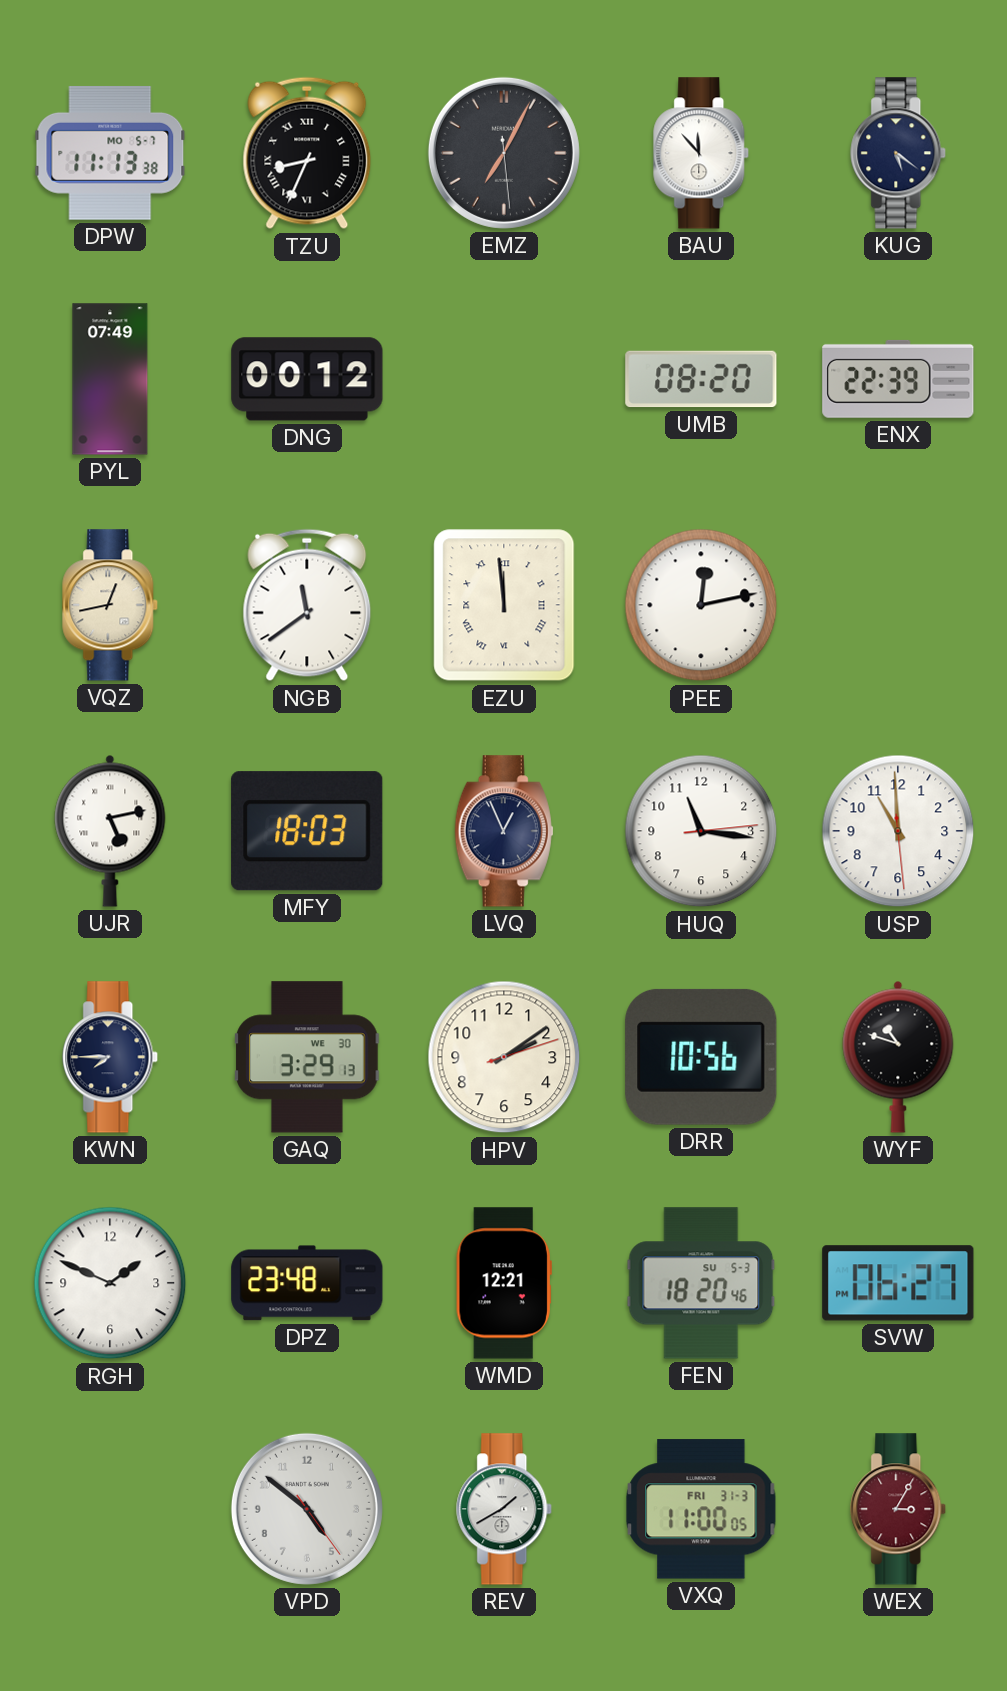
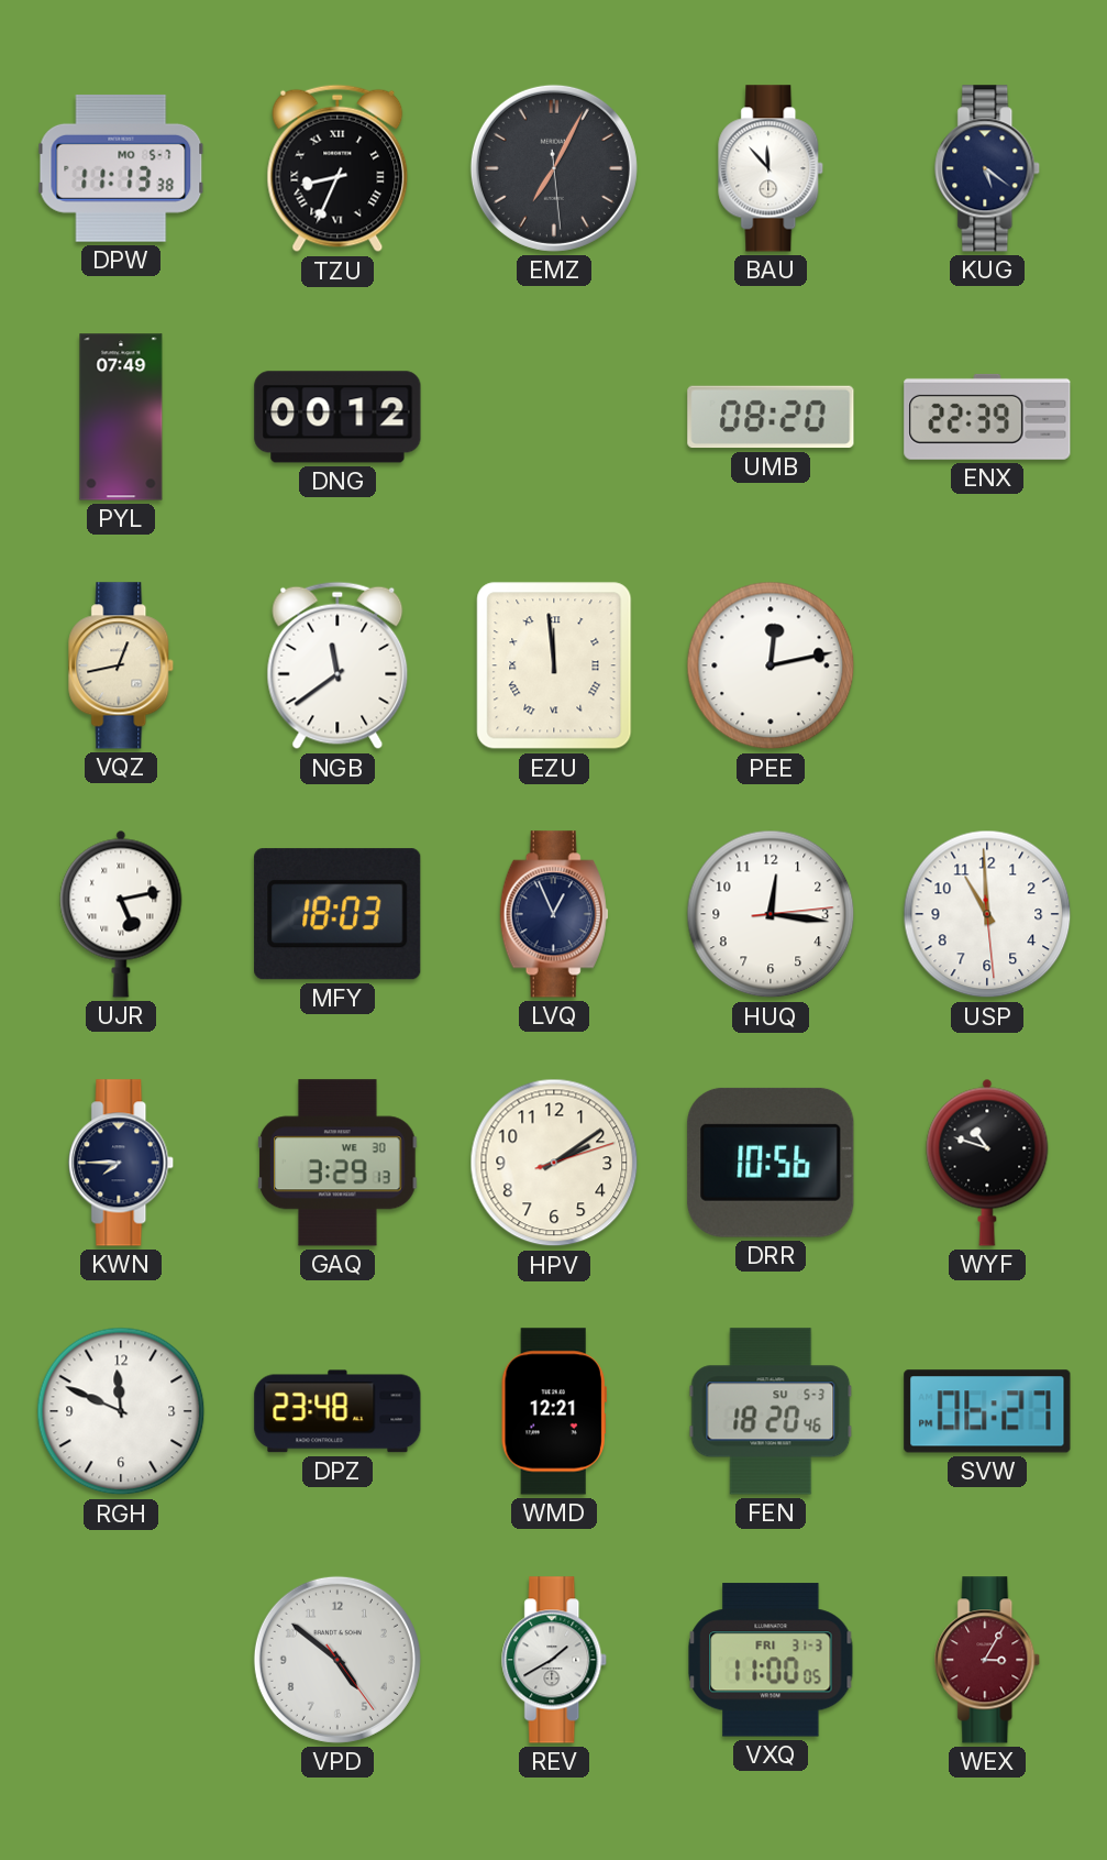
HUQ: 11:16 -> 12:16 (771, 914)
RGH: 1:49 -> 11:49 (121, 1411)
